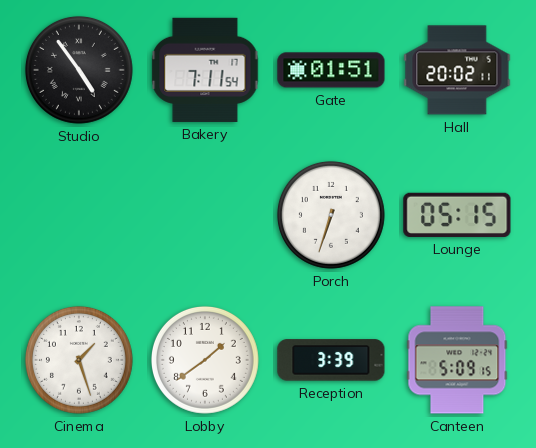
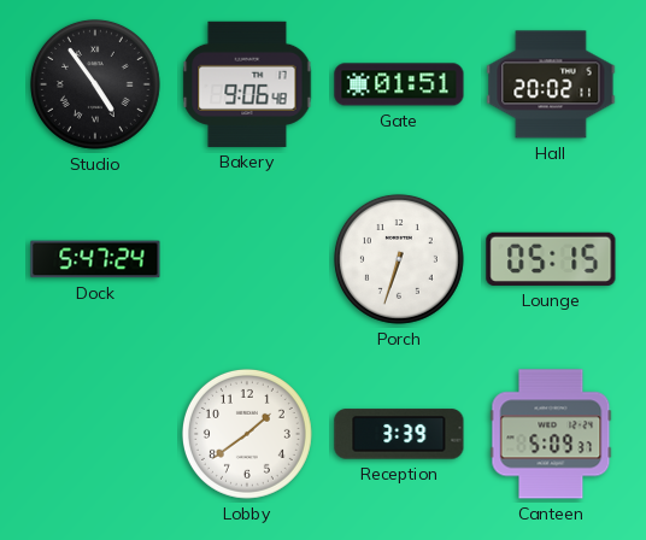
Bakery: 7:11 -> 9:06 (247, 84)
Dock: none -> 5:47 (95, 259)
Cinema: 1:27 -> none (79, 360)
Canteen: 5:09:15 -> 5:09:37 (551, 434)
